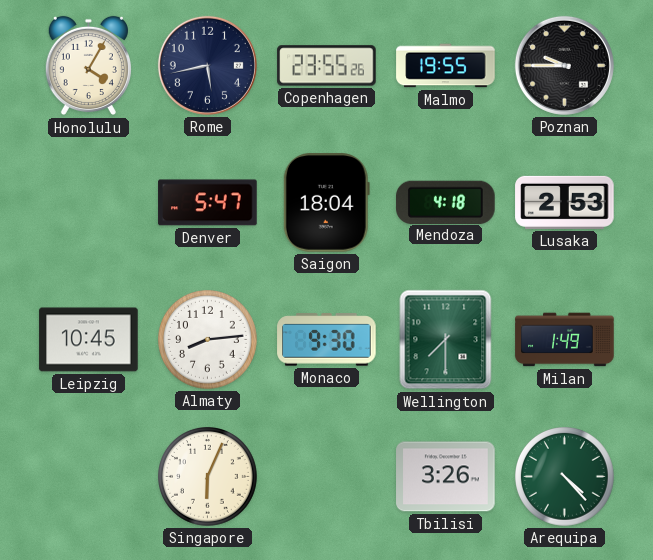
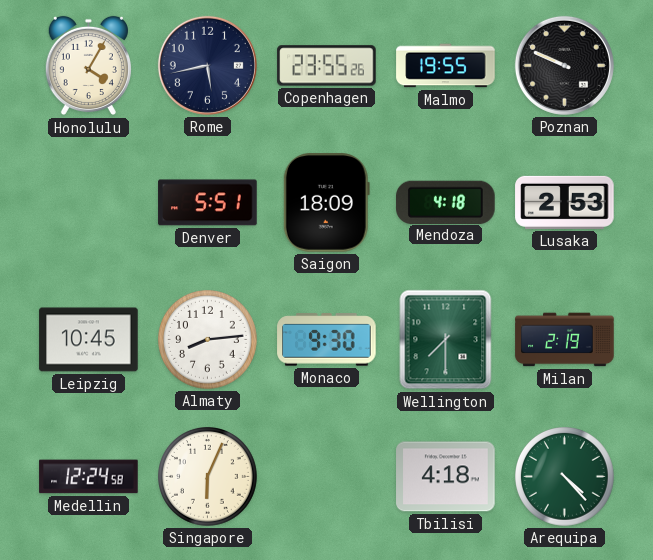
Poznan: 9:45 -> 9:49 (564, 65)
Denver: 5:47 -> 5:51 (208, 203)
Saigon: 18:04 -> 18:09 (326, 203)
Milan: 1:49 -> 2:19 (565, 340)
Medellin: none -> 12:24 (89, 477)
Tbilisi: 3:26 -> 4:18 (446, 477)
